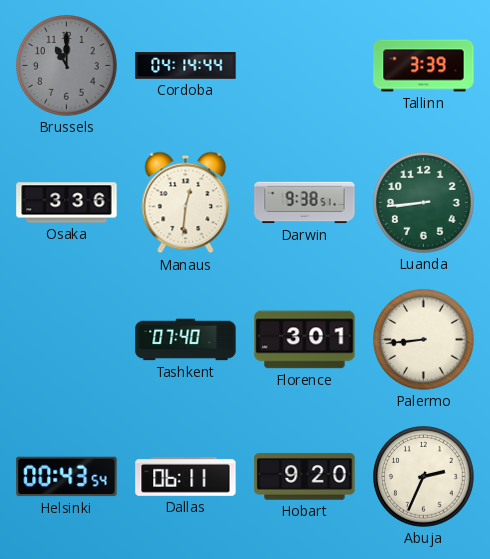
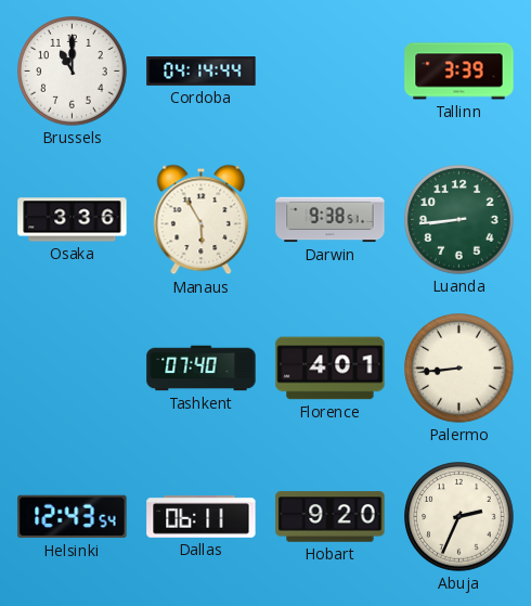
Brussels dial: grey -> white (73, 72)
Manaus: 12:31 -> 5:55 (202, 220)
Florence: 3:01 -> 4:01 (331, 369)
Helsinki: 00:43 -> 12:43 (73, 517)
